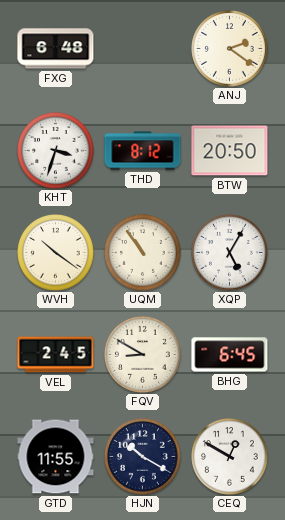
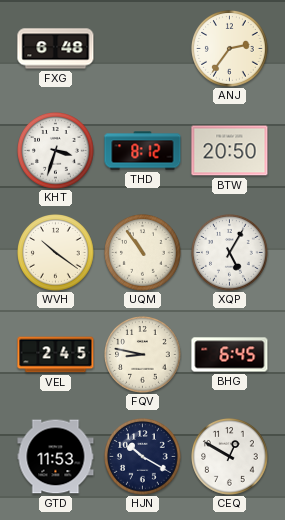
ANJ: 2:21 -> 2:36 (230, 49)
FQV: 8:50 -> 8:47 (143, 355)
GTD: 11:55 -> 11:53 (56, 457)
